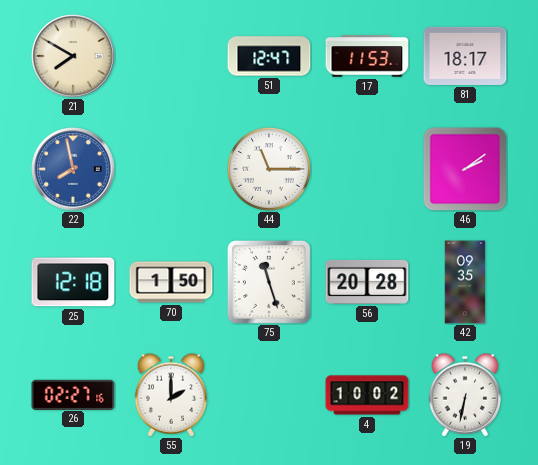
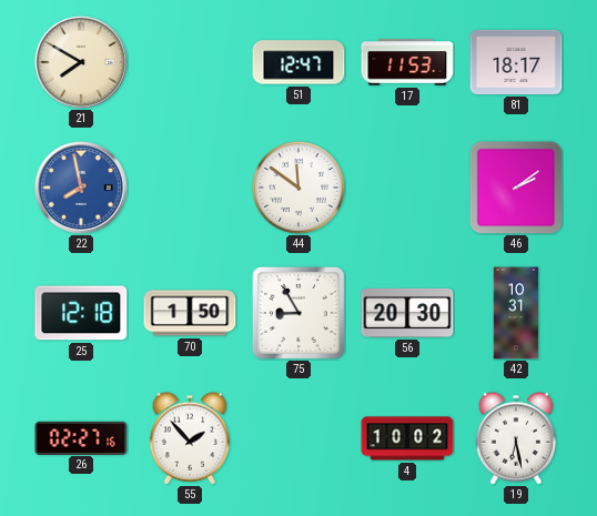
44: 11:15 -> 11:51 (298, 188)
75: 11:27 -> 8:55 (300, 314)
56: 20:28 -> 20:30 (407, 313)
42: 09:35 -> 10:31 (516, 313)
55: 2:00 -> 1:53 (189, 438)
19: 6:32 -> 6:28 (515, 438)
